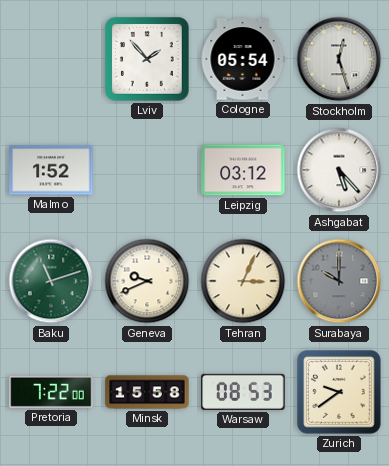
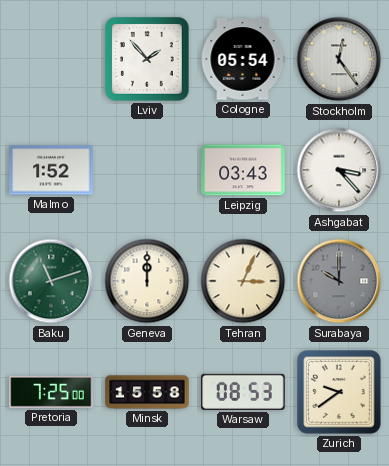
Stockholm: 12:27 -> 12:24 (339, 59)
Leipzig: 03:12 -> 03:43 (243, 170)
Ashgabat: 5:23 -> 3:23 (339, 170)
Geneva: 9:41 -> 12:00 (147, 281)
Pretoria: 7:22 -> 7:25 (51, 392)
